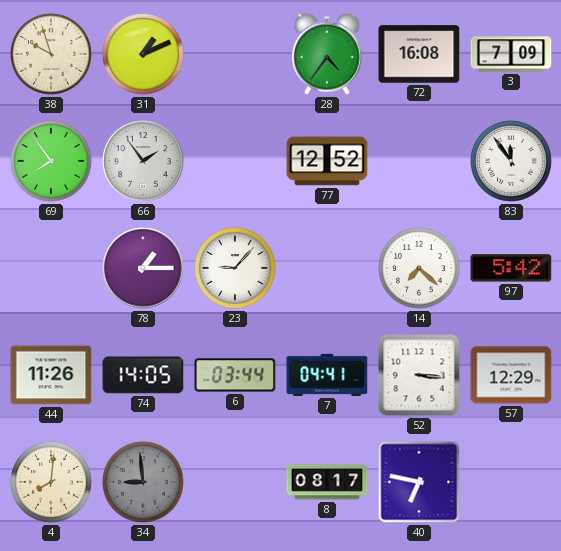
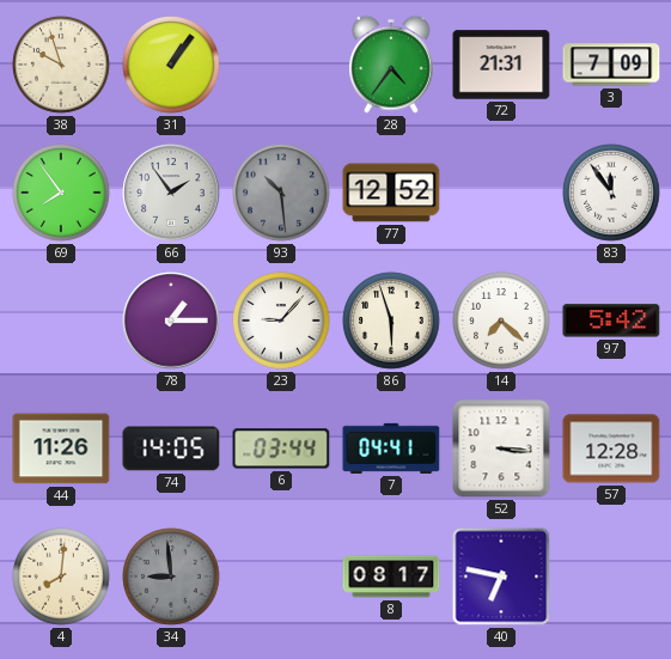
31: 1:11 -> 1:06 (171, 65)
72: 16:08 -> 21:31 (501, 65)
93: none -> 10:29 (281, 193)
86: none -> 5:57 (391, 321)
57: 12:29 -> 12:28 (611, 449)
